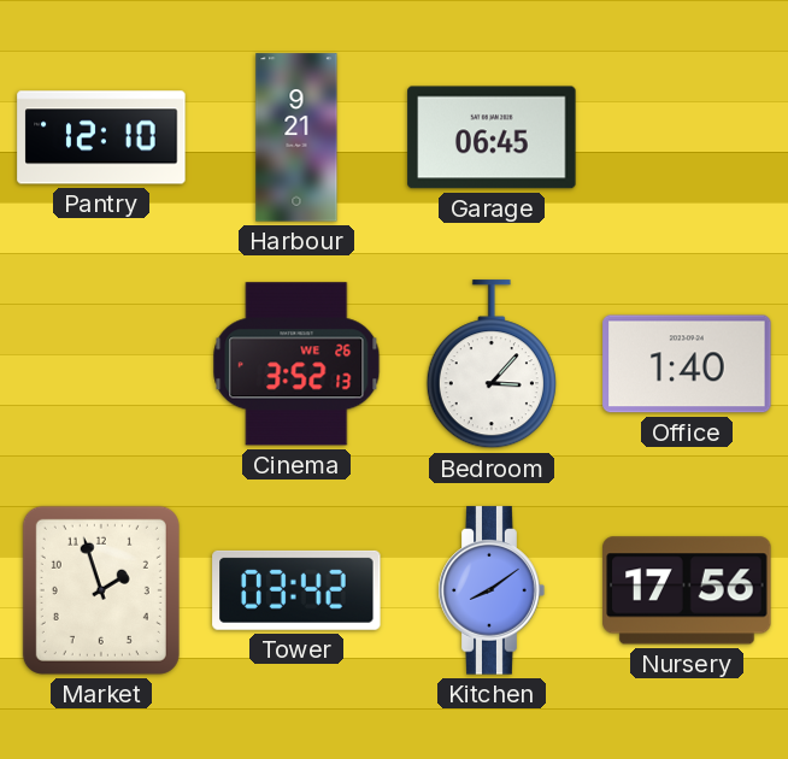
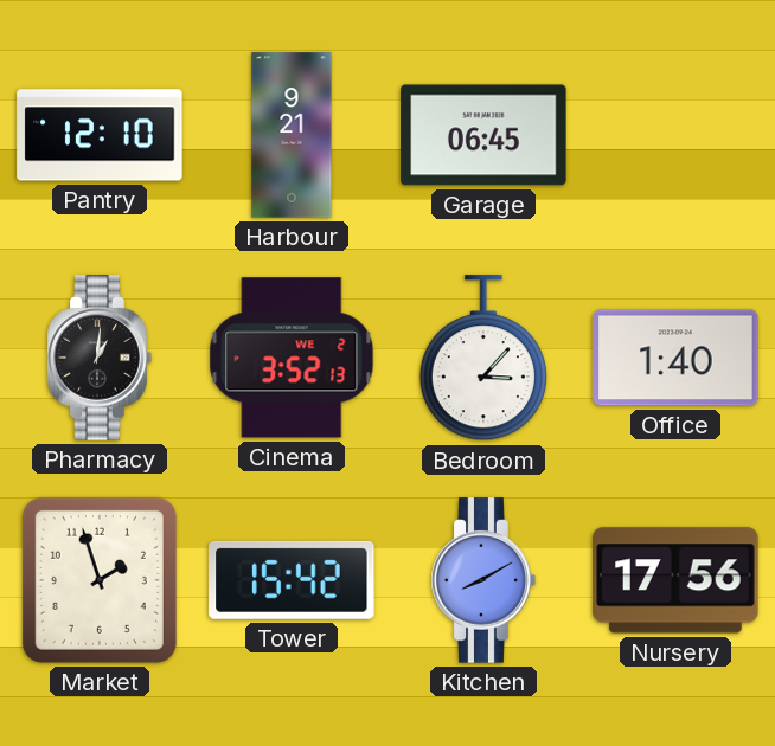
Pharmacy: none -> 1:01 (100, 358)
Cinema date: WE 26 -> WE 2 (292, 358)
Tower: 03:42 -> 15:42 (292, 580)
Kitchen: 8:09 -> 8:10 (483, 580)
